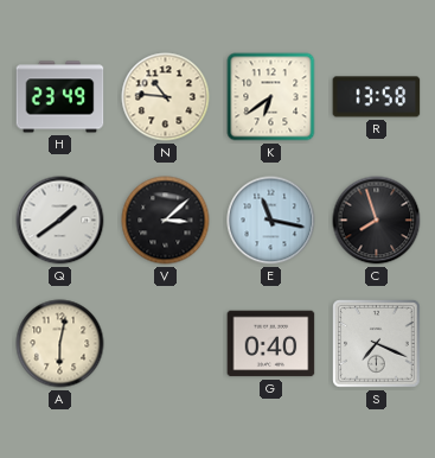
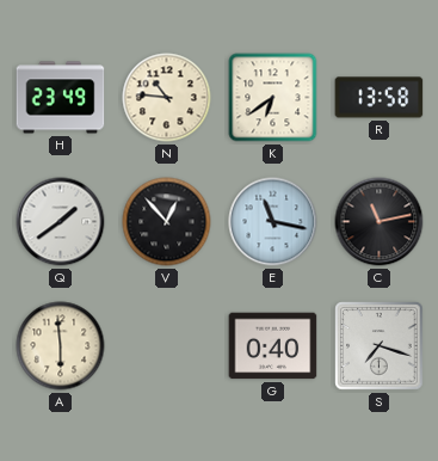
V: 3:08 -> 12:53 (167, 222)
C: 7:57 -> 11:13 (380, 222)
A: 6:02 -> 5:59 (61, 346)
S: 7:19 -> 7:18 (380, 346)
